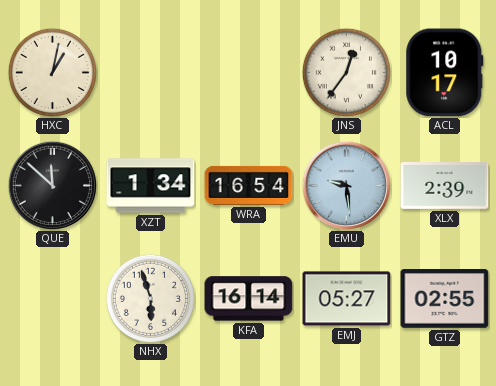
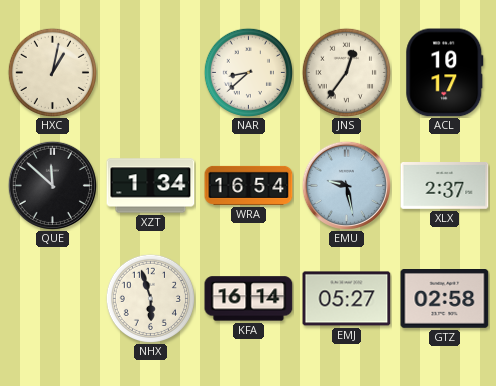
NAR: none -> 8:38 (248, 72)
EMU: 9:29 -> 9:28 (346, 185)
XLX: 2:39 -> 2:37 (445, 186)
GTZ: 02:55 -> 02:58 (445, 299)
